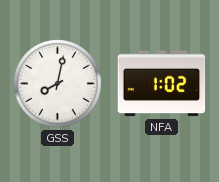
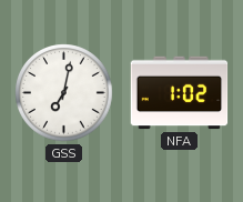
GSS: 8:02 -> 7:02 (64, 93)
